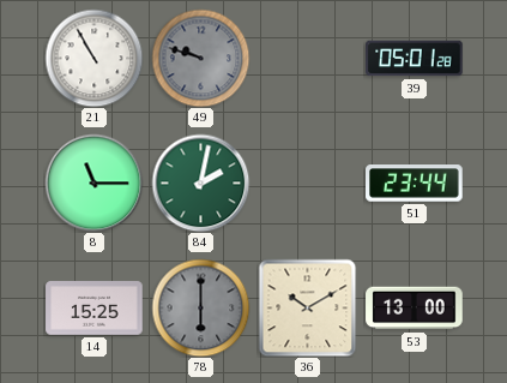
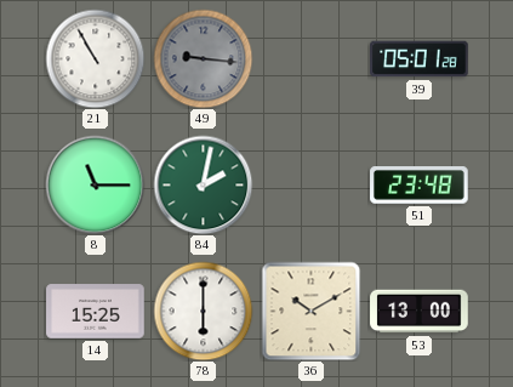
49: 9:48 -> 9:16 (203, 58)
51: 23:44 -> 23:48 (420, 186)
78 dial: grey -> white (203, 311)
